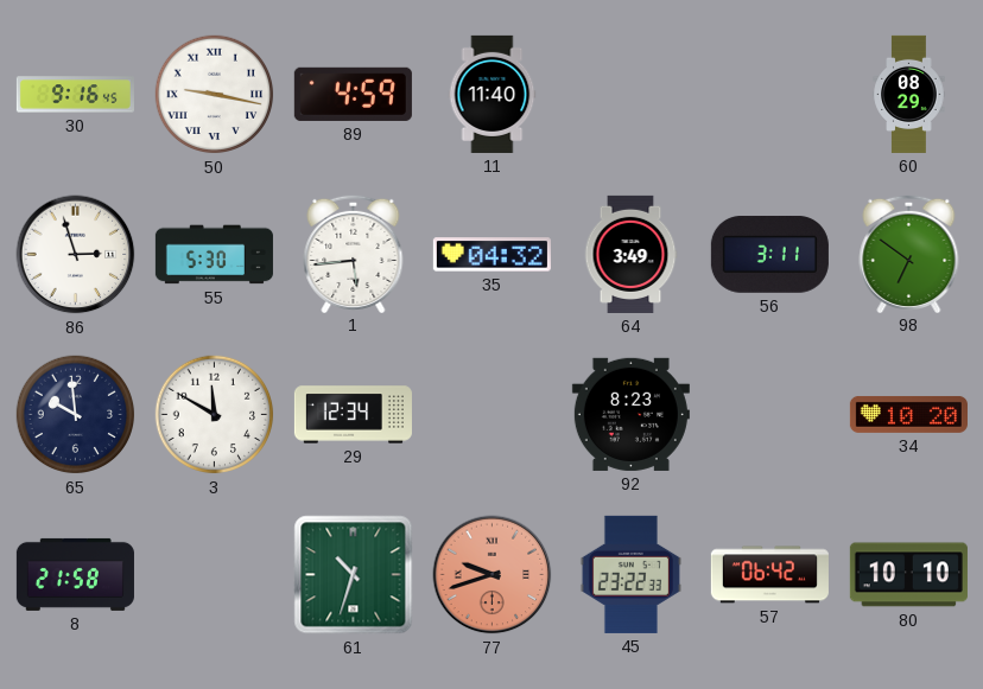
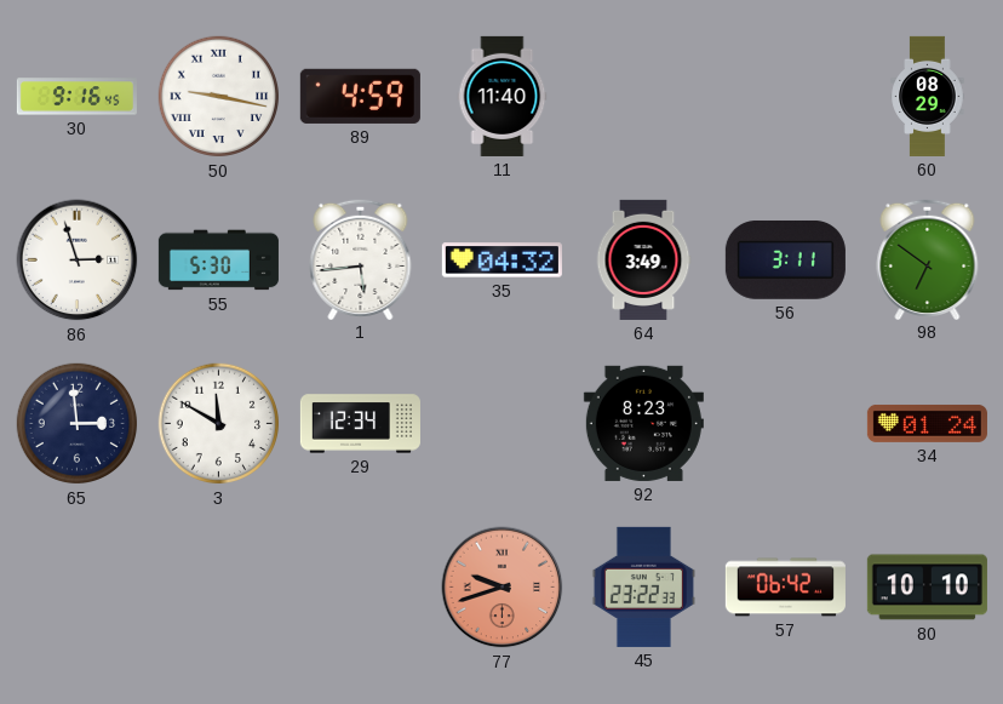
65: 9:59 -> 2:59 (78, 424)
34: 10:20 -> 01:24 (927, 423)
8: 21:58 -> none (75, 574)
61: 10:33 -> none (354, 575)
